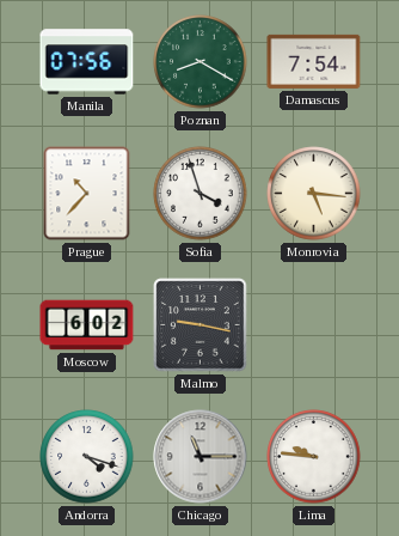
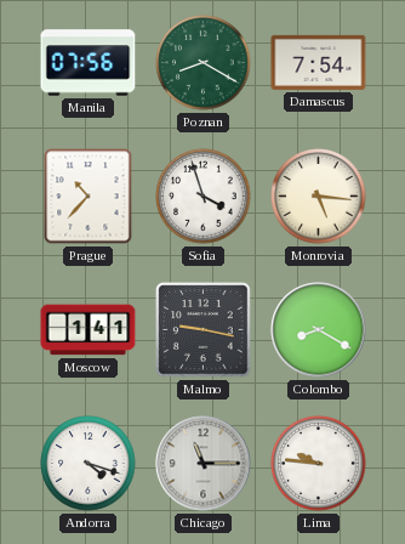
Moscow: 6:02 -> 1:41 (89, 330)
Colombo: none -> 8:20 (319, 330)
